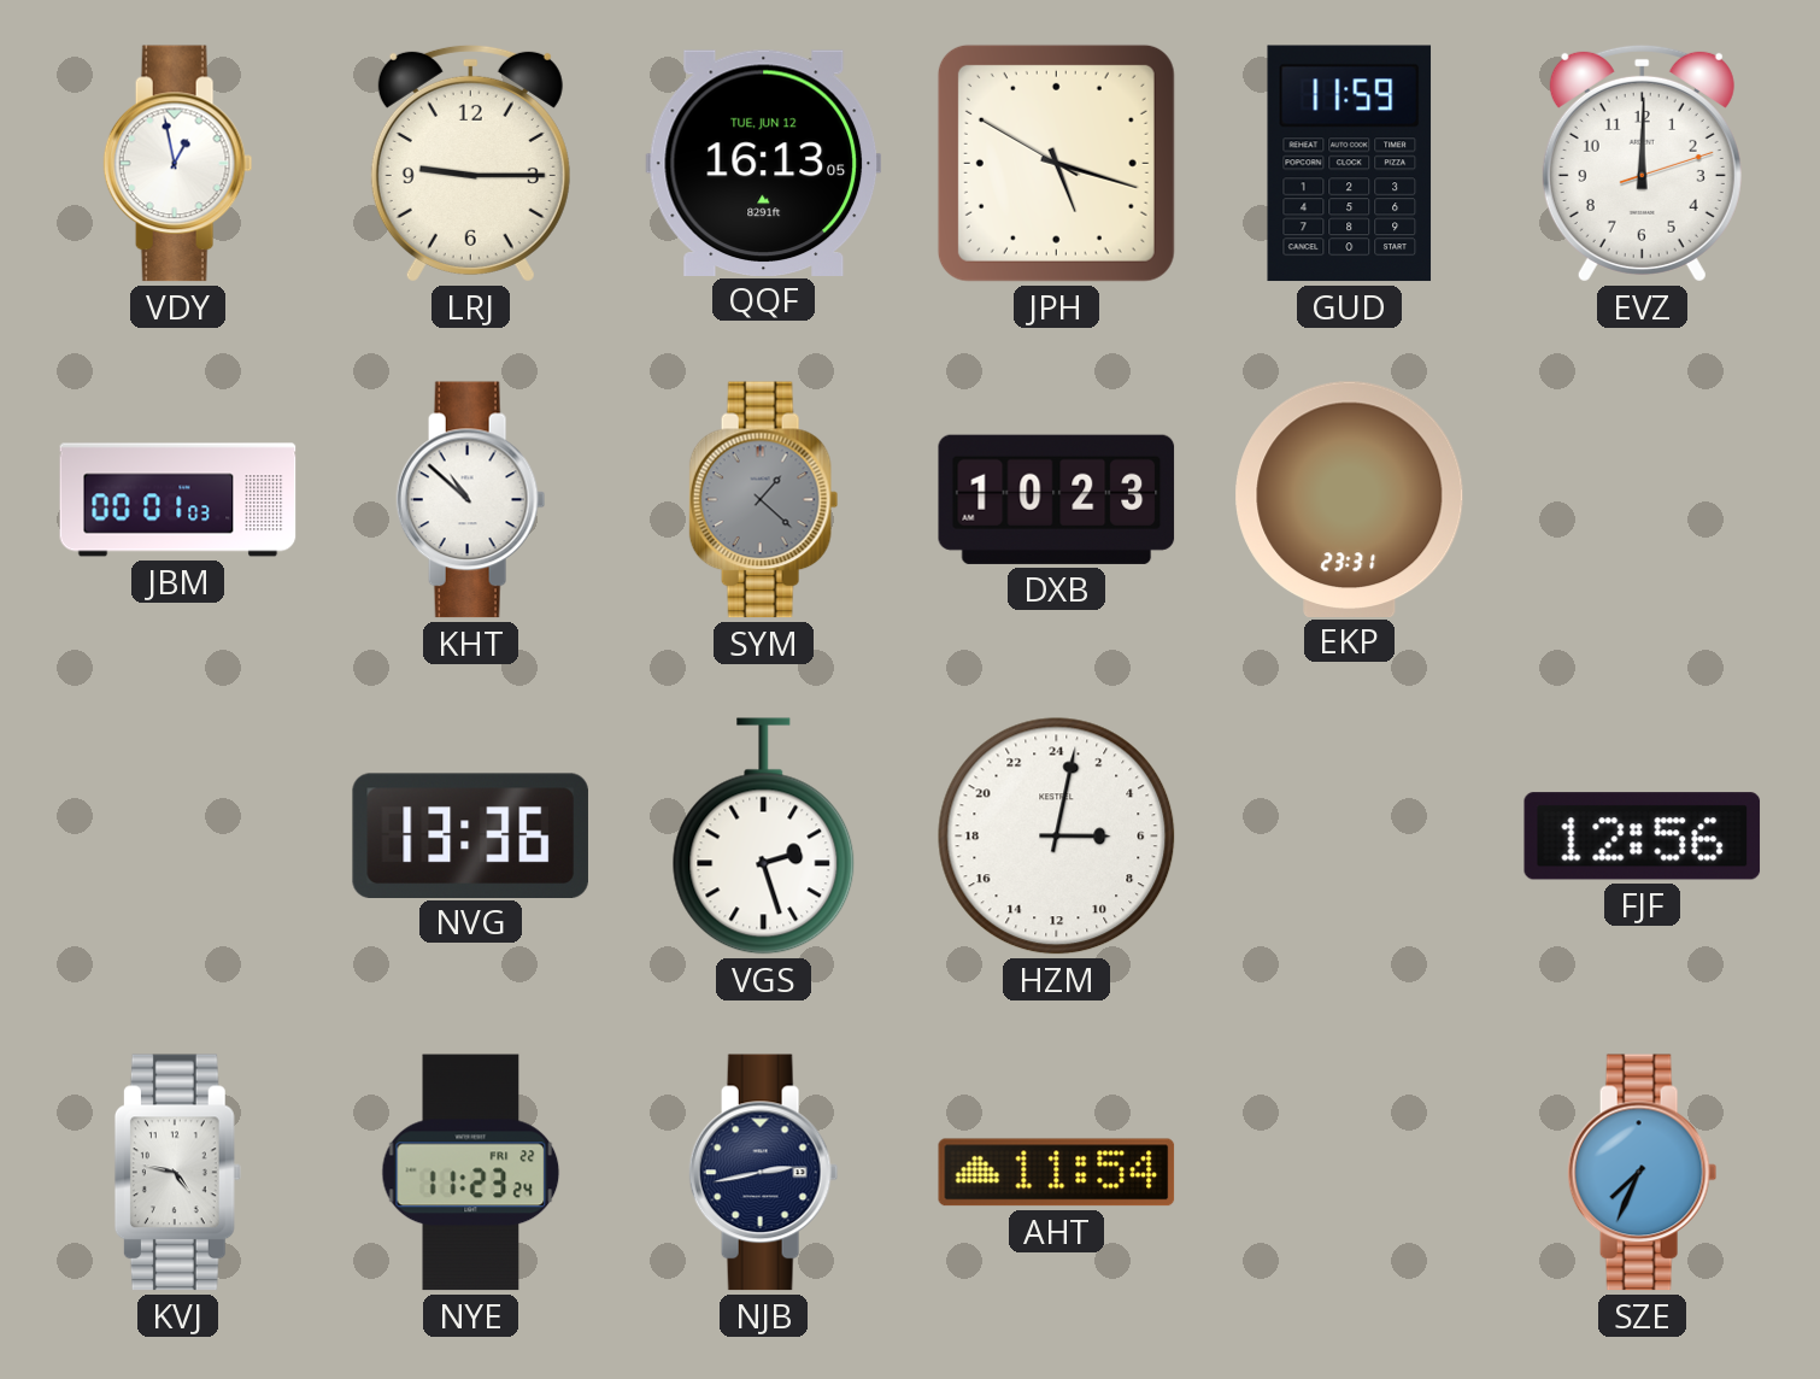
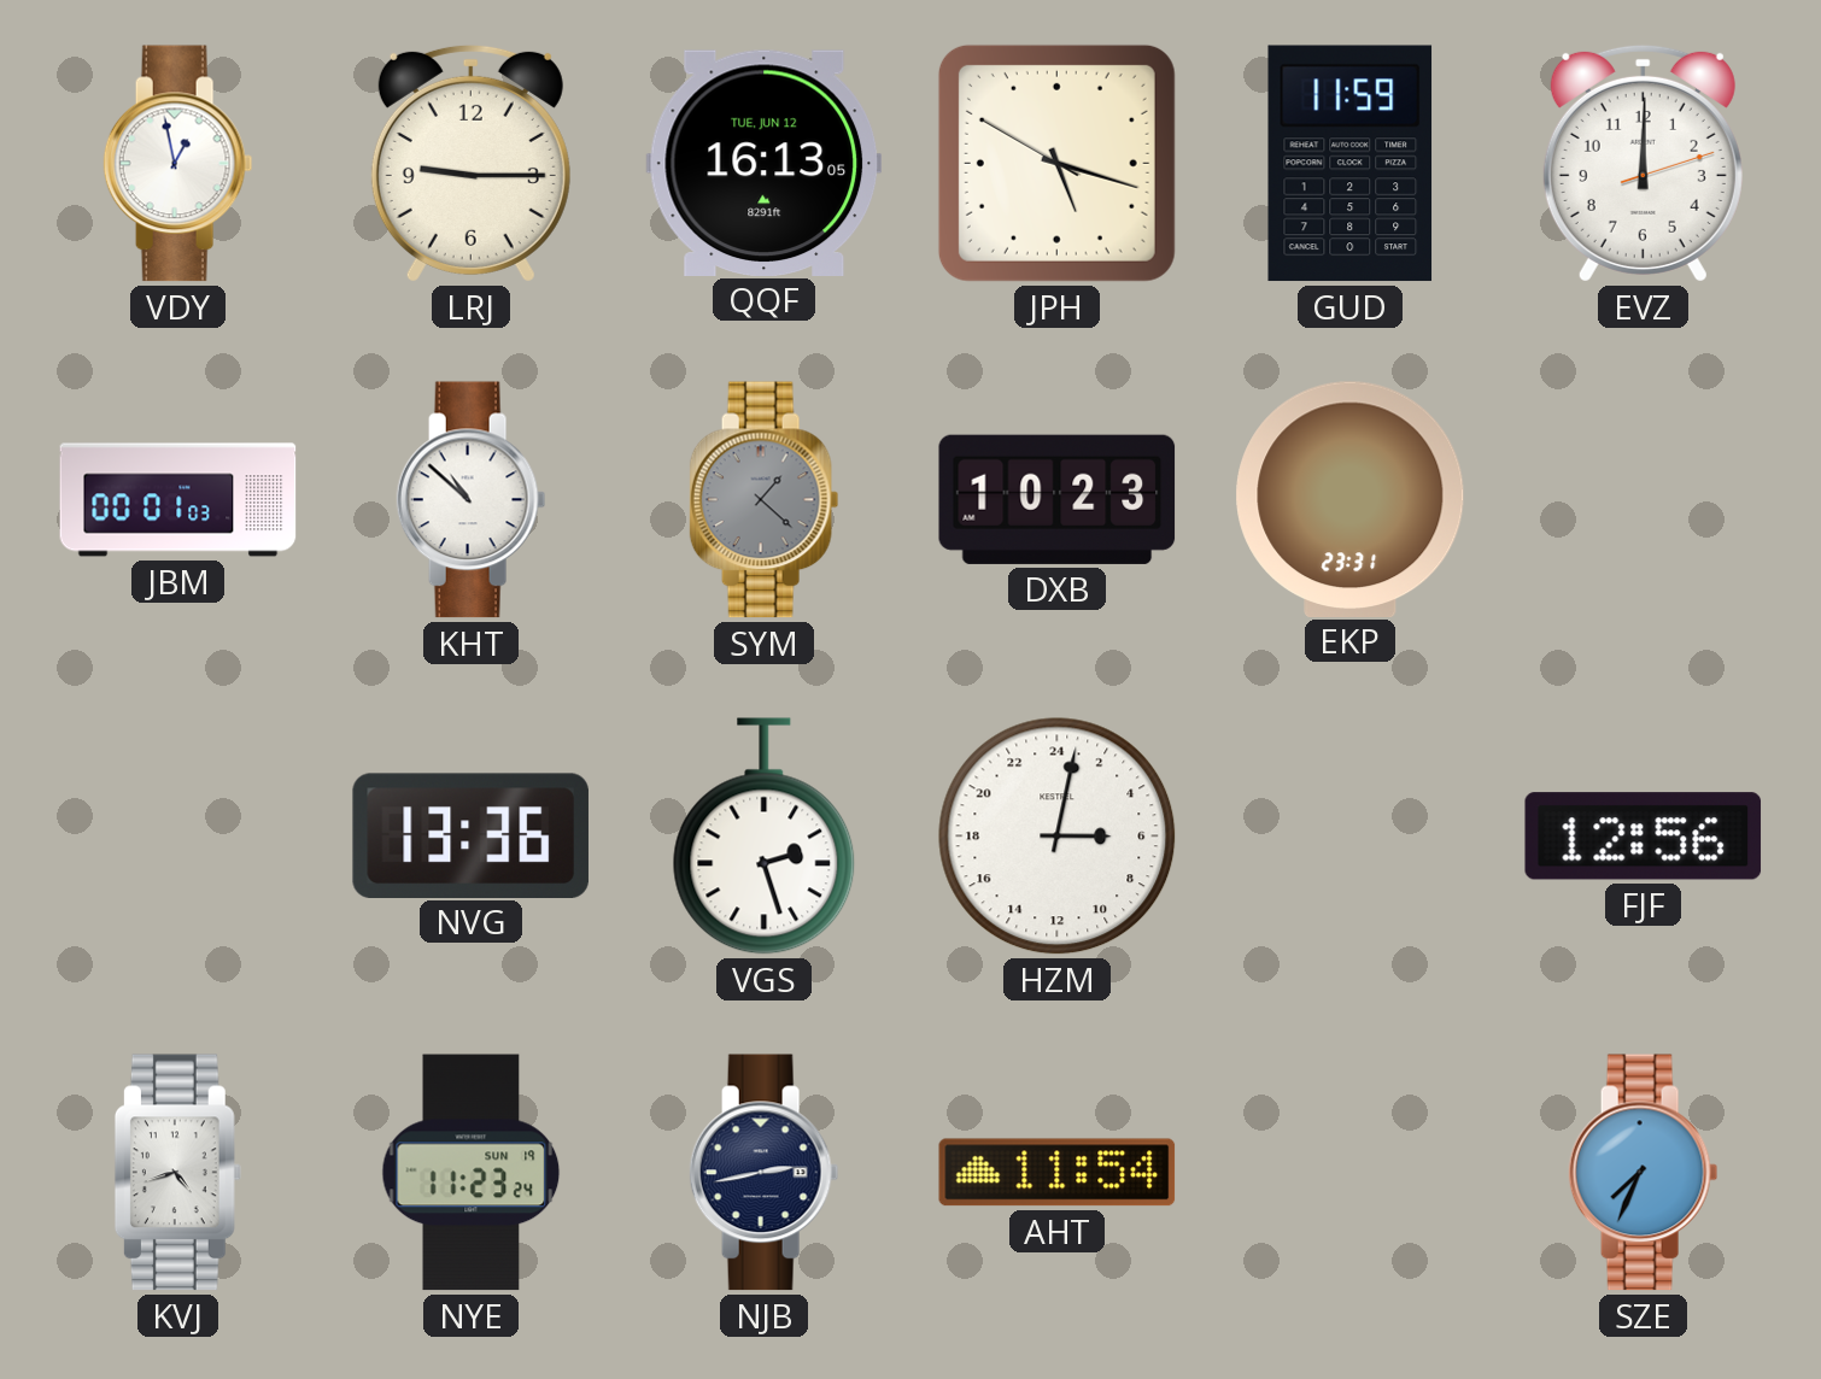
KVJ: 4:47 -> 4:42 (177, 1173)
NYE date: FRI 22 -> SUN 19 (472, 1173)
